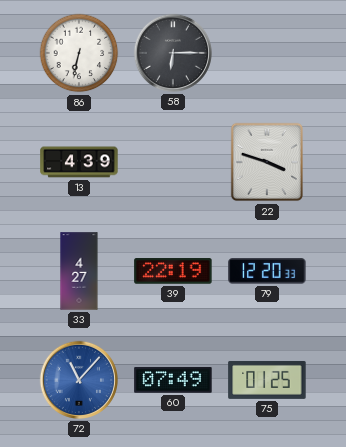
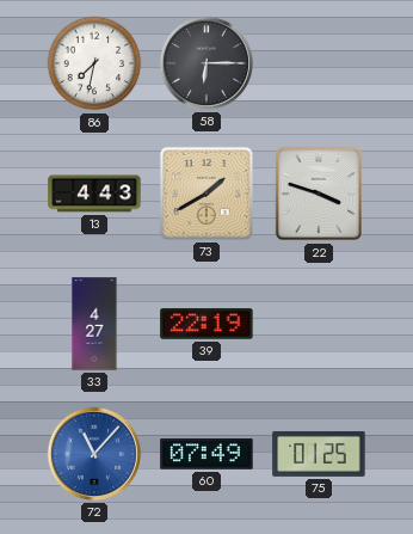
86: 6:32 -> 7:32 (94, 63)
13: 4:39 -> 4:43 (94, 194)
73: none -> 1:40 (207, 194)
79: 12:20 -> none (267, 271)
